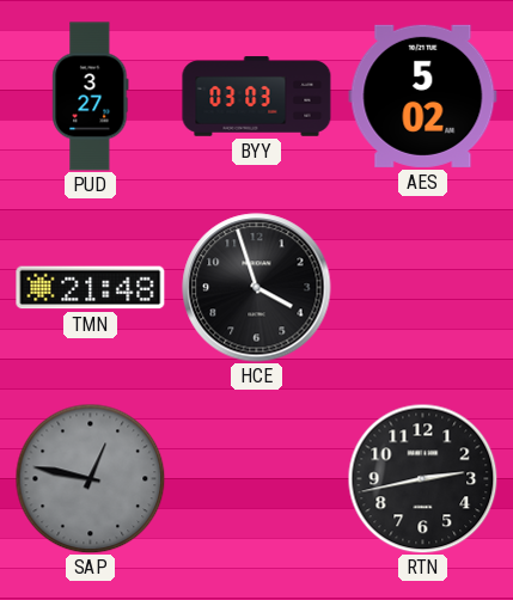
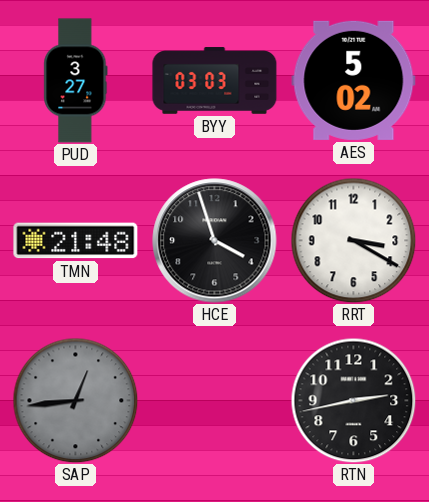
RRT: none -> 3:20 (353, 240)
SAP: 12:47 -> 12:44 (75, 400)
